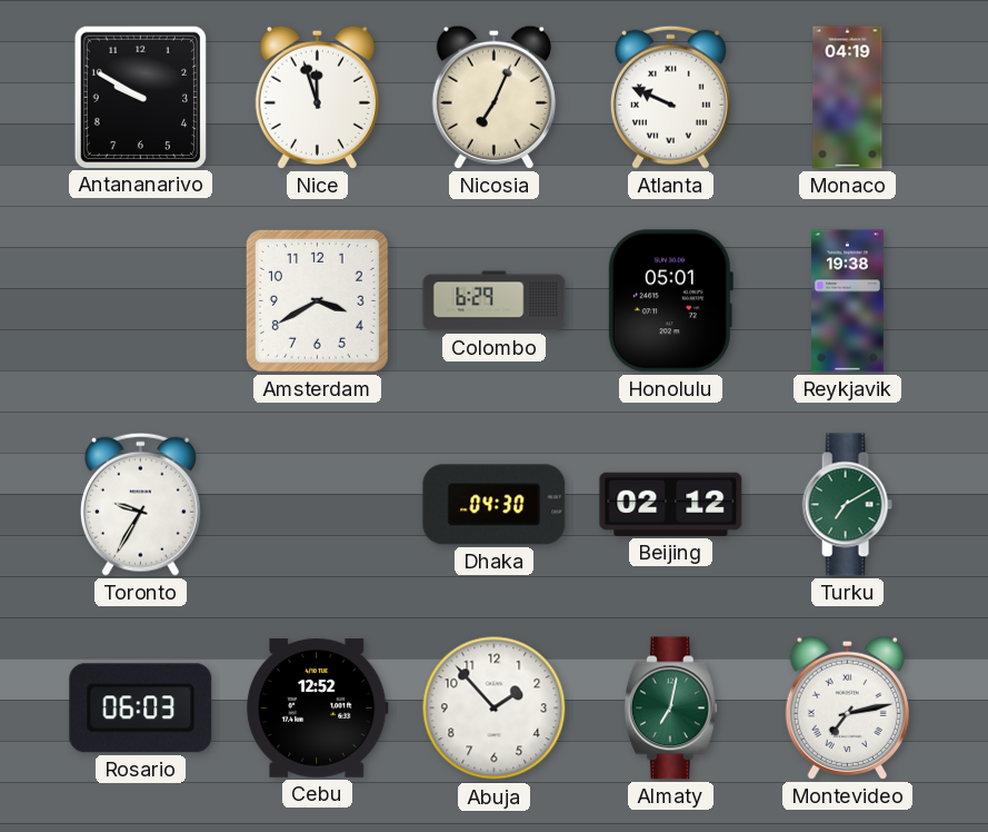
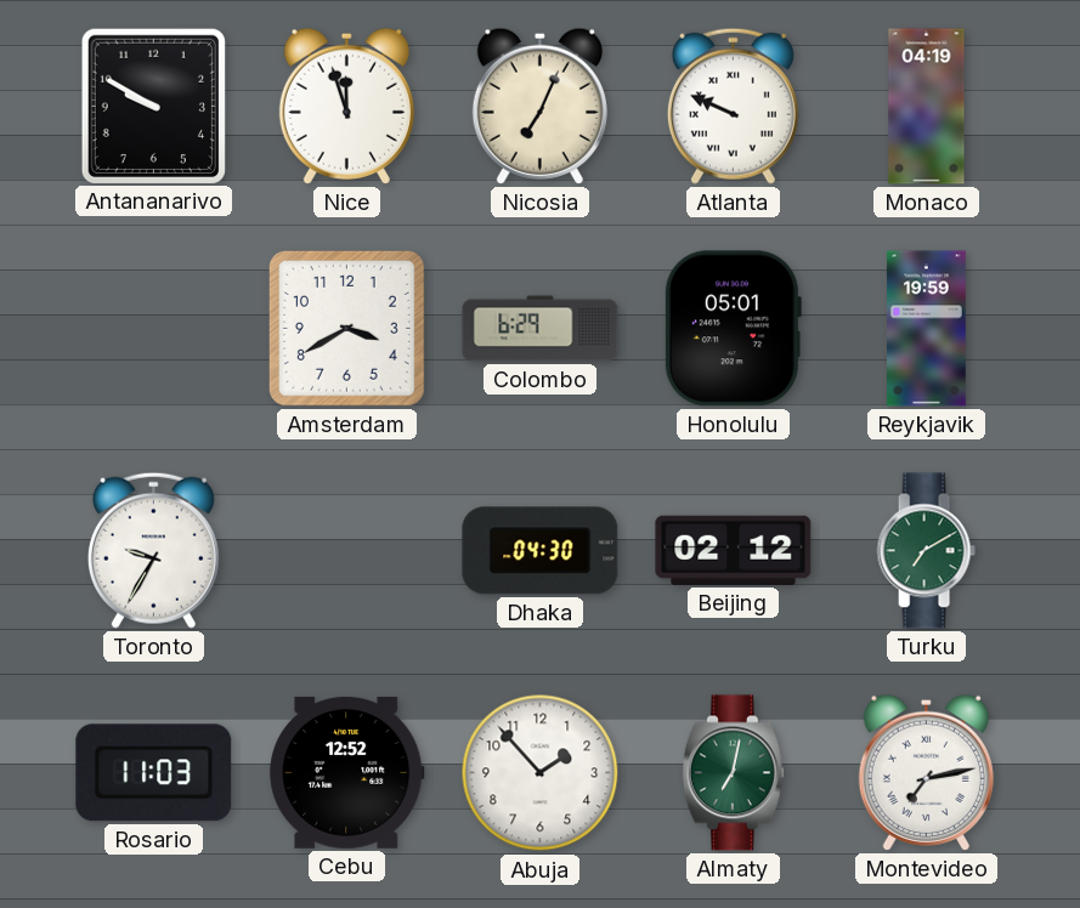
Reykjavik: 19:38 -> 19:59 (927, 329)
Rosario: 06:03 -> 11:03 (154, 773)
